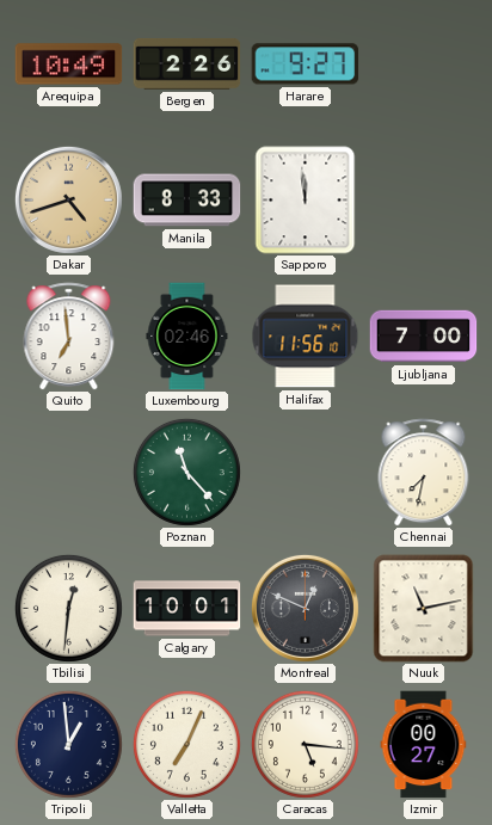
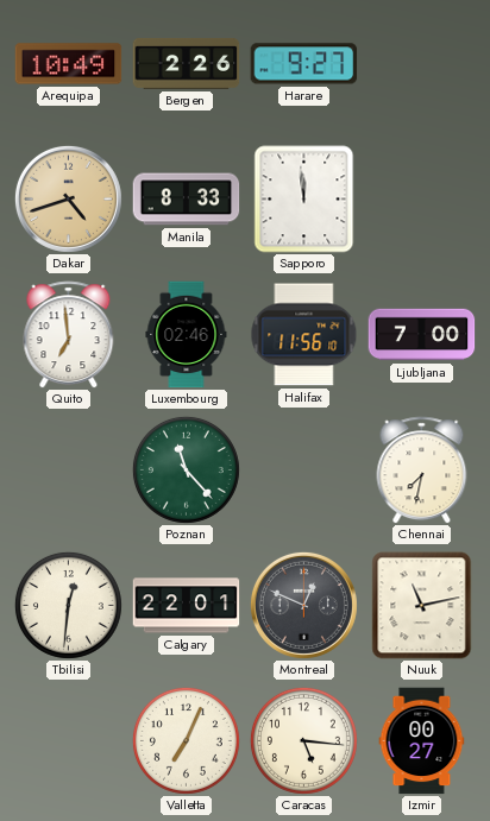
Calgary: 10:01 -> 22:01 (187, 606)
Tripoli: 12:59 -> none (68, 744)
